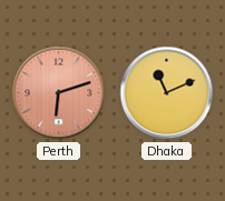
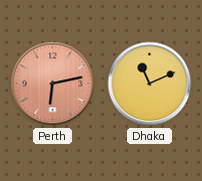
Perth: 6:12 -> 6:13 (53, 84)
